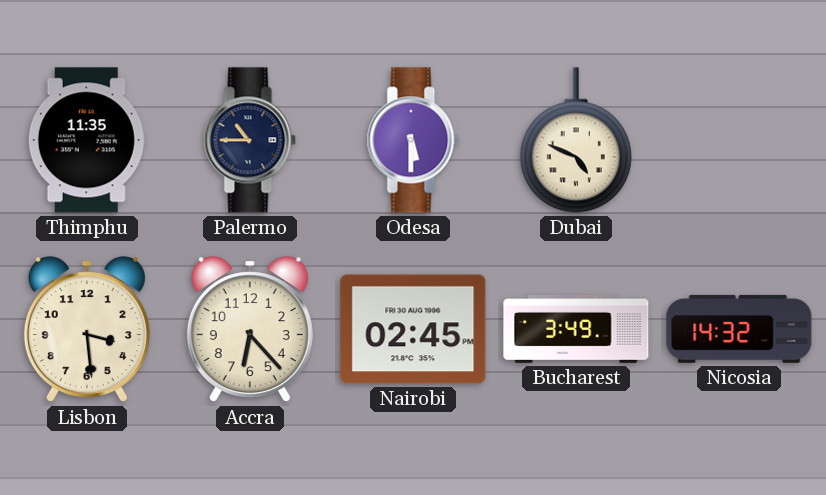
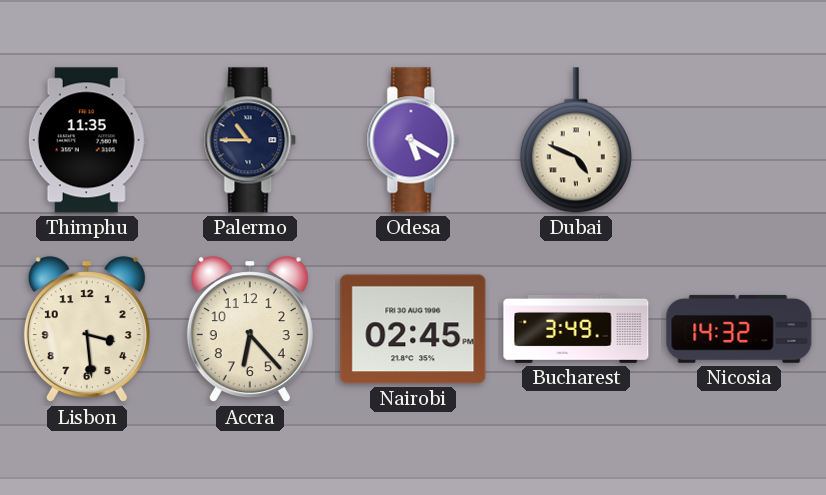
Odesa: 5:30 -> 5:20 (413, 140)
